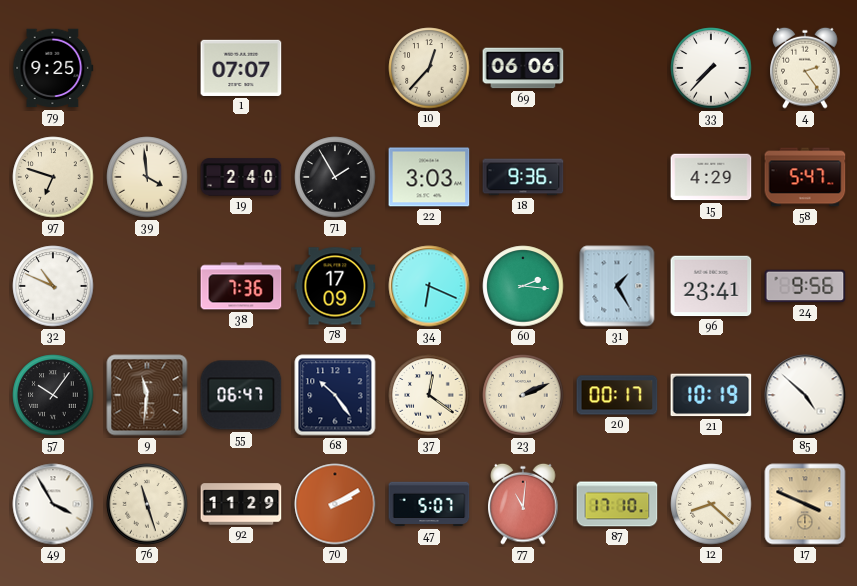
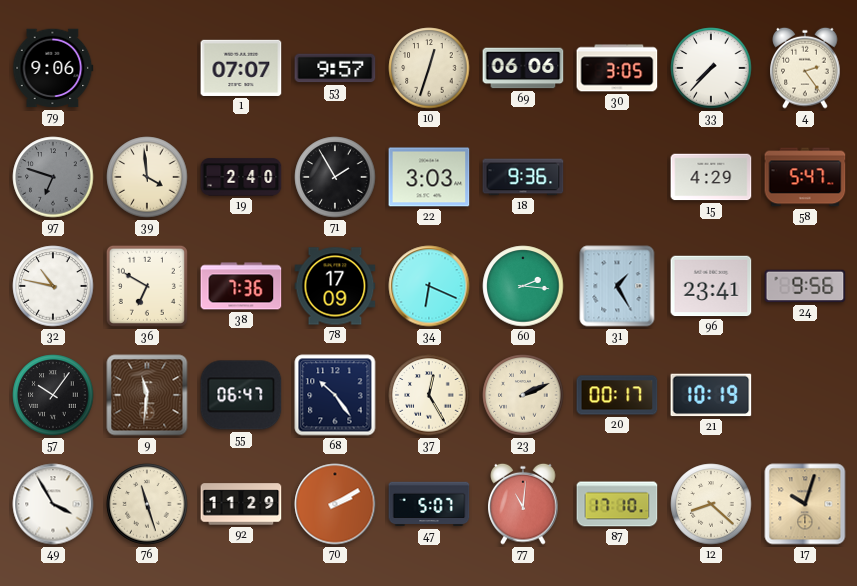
79: 9:25 -> 9:06 (53, 68)
53: none -> 9:57 (335, 68)
10: 12:37 -> 12:33 (429, 68)
30: none -> 3:05 (617, 68)
97 dial: cream -> grey (53, 177)
32: 10:49 -> 10:47 (53, 286)
36: none -> 6:50 (147, 286)
37: 12:21 -> 12:25 (429, 395)
85: 4:52 -> none (805, 395)
17: 3:49 -> 10:03 (805, 504)
